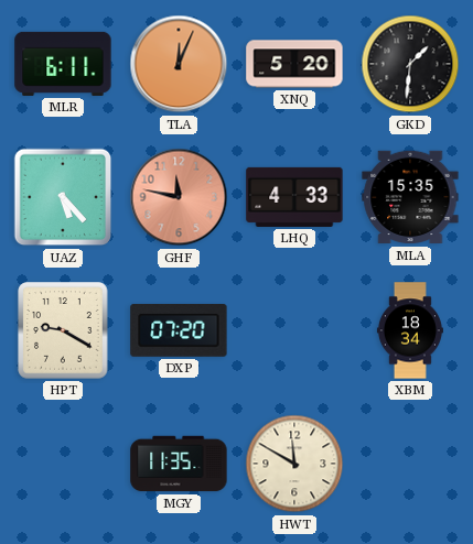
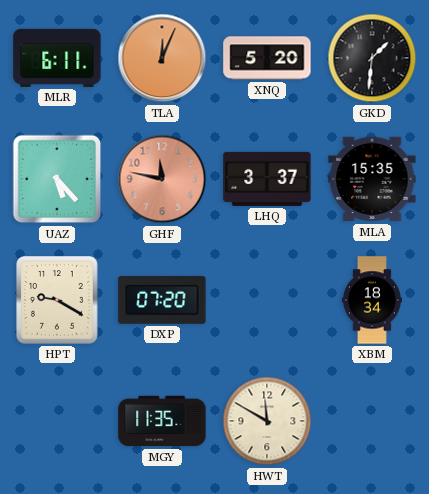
LHQ: 4:33 -> 3:37 (267, 179)
